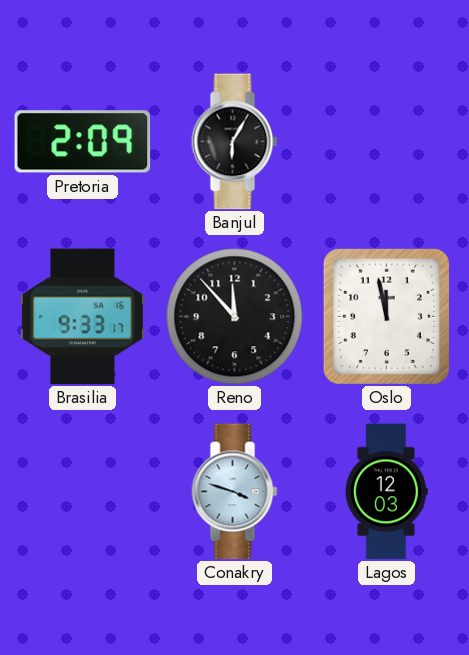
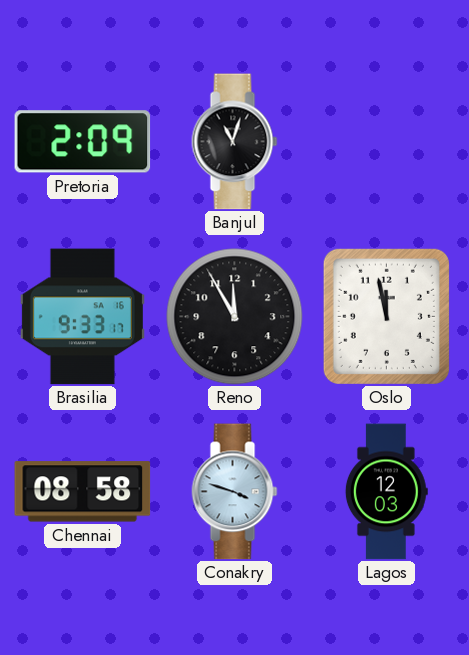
Banjul: 6:05 -> 11:03 (235, 142)
Reno: 11:53 -> 11:55 (235, 317)
Chennai: none -> 08:58 (83, 492)
